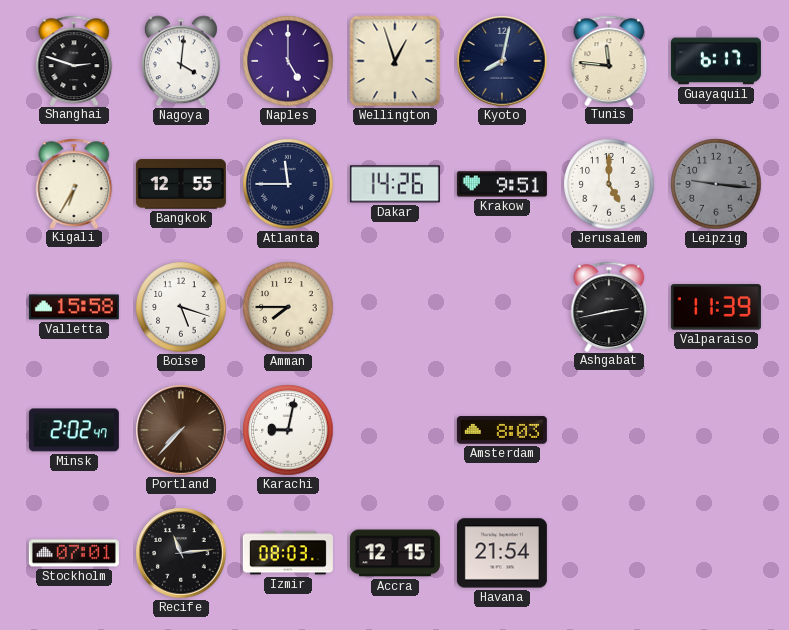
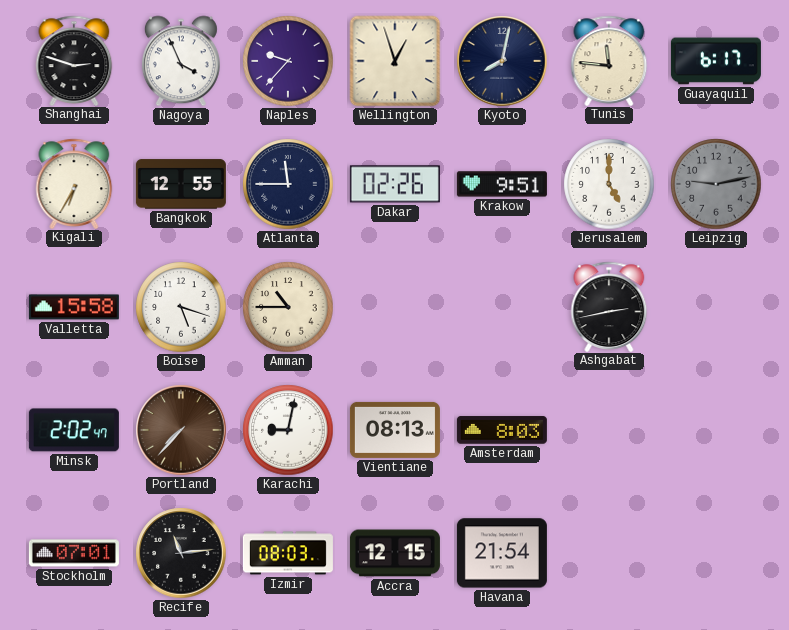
Nagoya: 4:01 -> 3:56 (181, 61)
Naples: 5:00 -> 9:37 (288, 61)
Dakar: 14:26 -> 02:26 (395, 184)
Leipzig: 9:16 -> 9:13 (716, 184)
Amman: 7:45 -> 10:45 (288, 307)
Valparaiso: 11:39 -> none (716, 307)
Vientiane: none -> 08:13 (395, 430)
